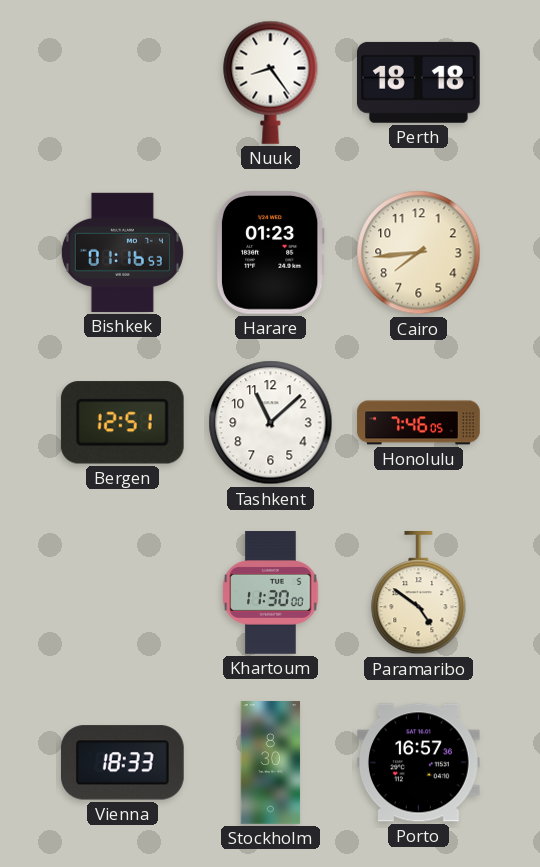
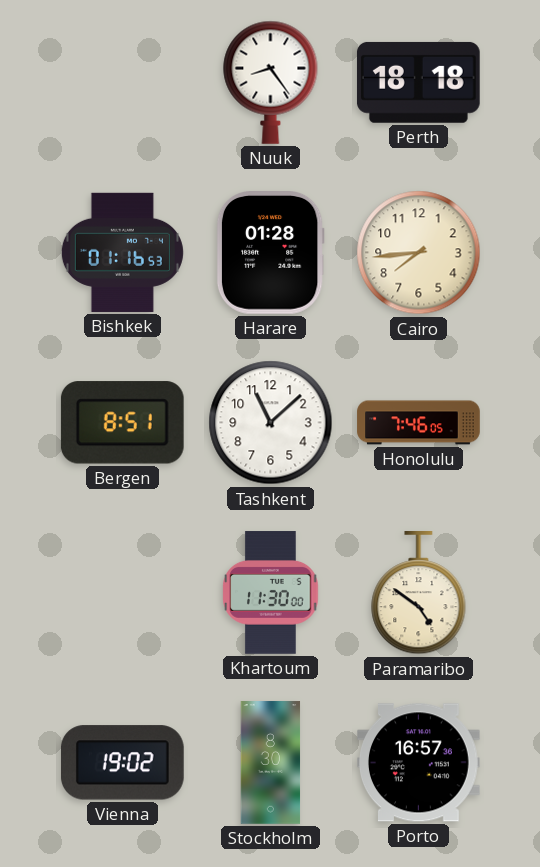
Harare: 01:23 -> 01:28 (270, 253)
Bergen: 12:51 -> 8:51 (122, 423)
Vienna: 18:33 -> 19:02 (122, 763)
